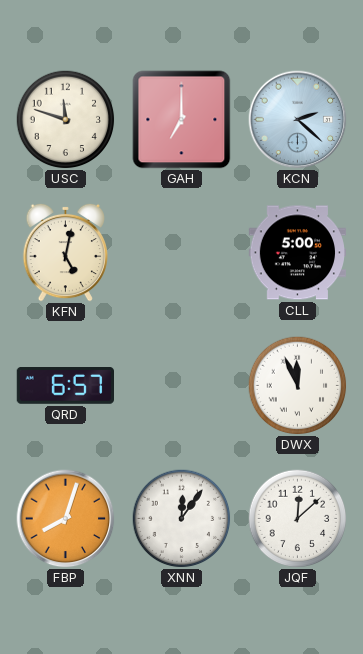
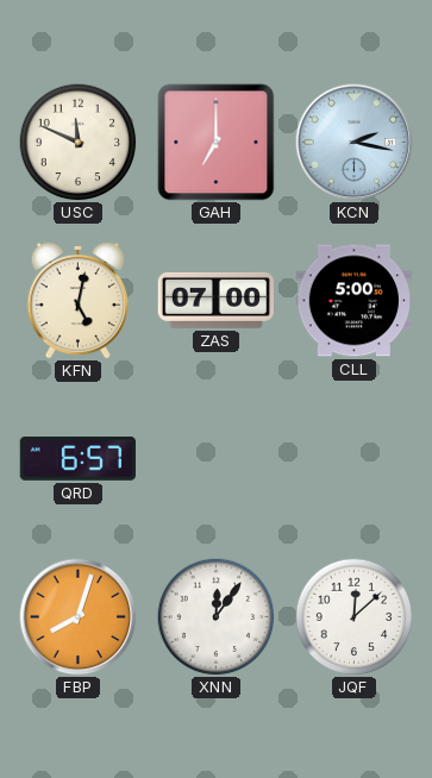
USC: 11:48 -> 11:49 (79, 143)
KCN: 2:22 -> 2:17 (355, 143)
ZAS: none -> 07:00 (215, 300)
DWX: 11:56 -> none (298, 386)
